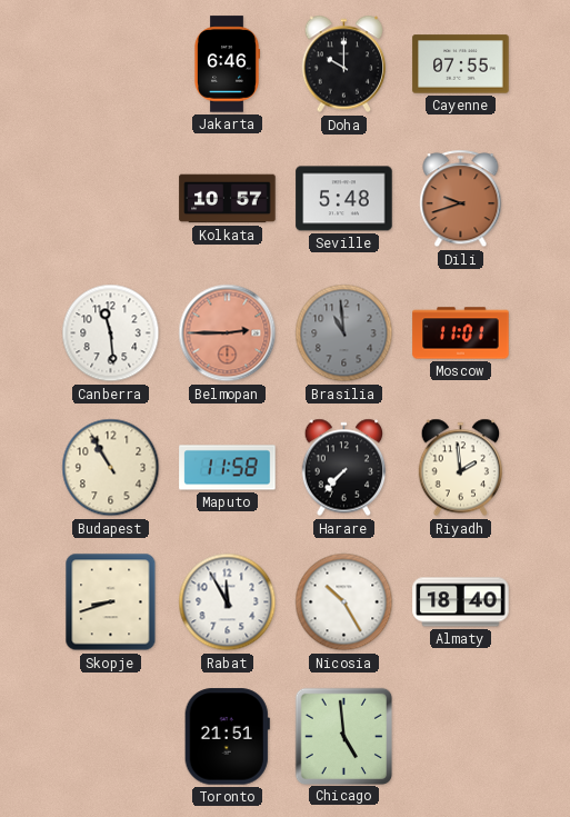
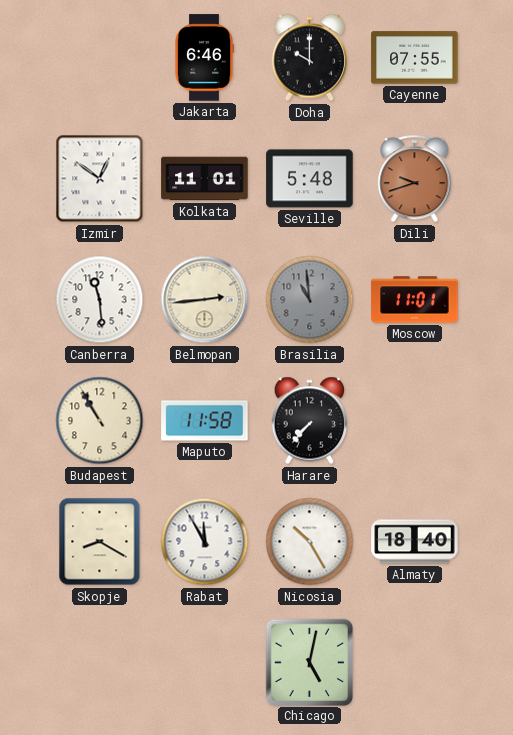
Izmir: none -> 12:51 (100, 179)
Kolkata: 10:57 -> 11:01 (205, 179)
Belmopan: 2:45 -> 2:44 (205, 300)
Belmopan dial: salmon -> cream (205, 300)
Riyadh: 1:59 -> none (461, 468)
Skopje: 8:42 -> 8:20 (100, 542)
Toronto: 21:51 -> none (227, 737)
Chicago: 4:59 -> 5:02 (309, 662)
